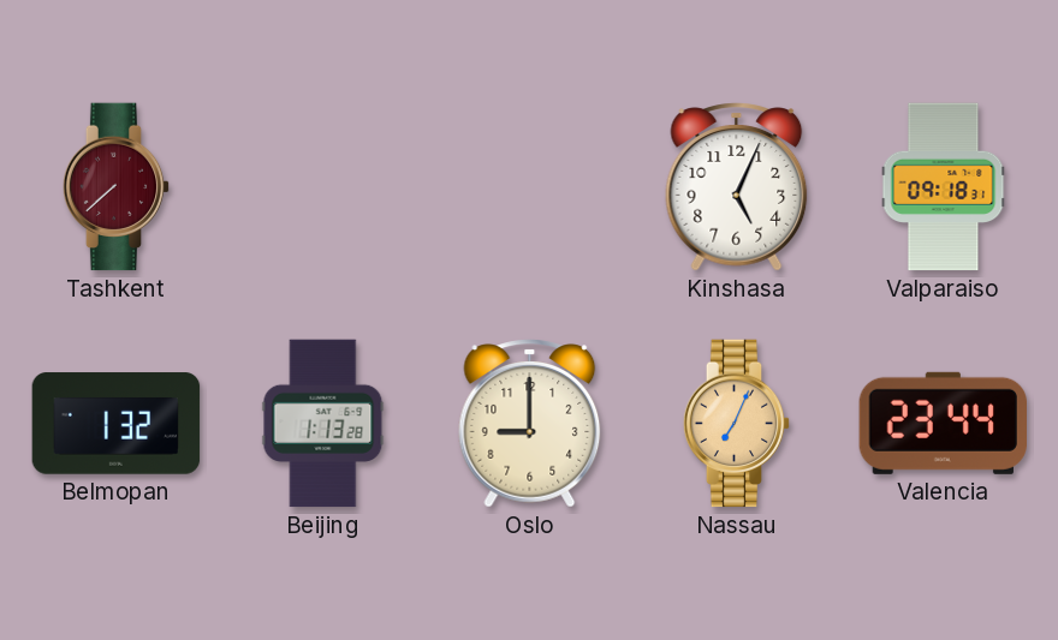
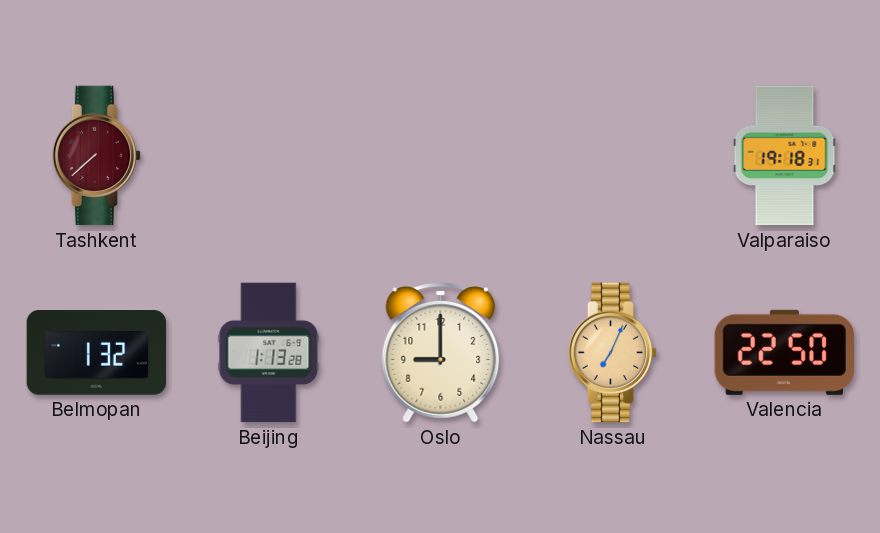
Kinshasa: 5:04 -> none (737, 187)
Valparaiso: 09:18 -> 19:18 (785, 156)
Valencia: 23:44 -> 22:50 (784, 352)
